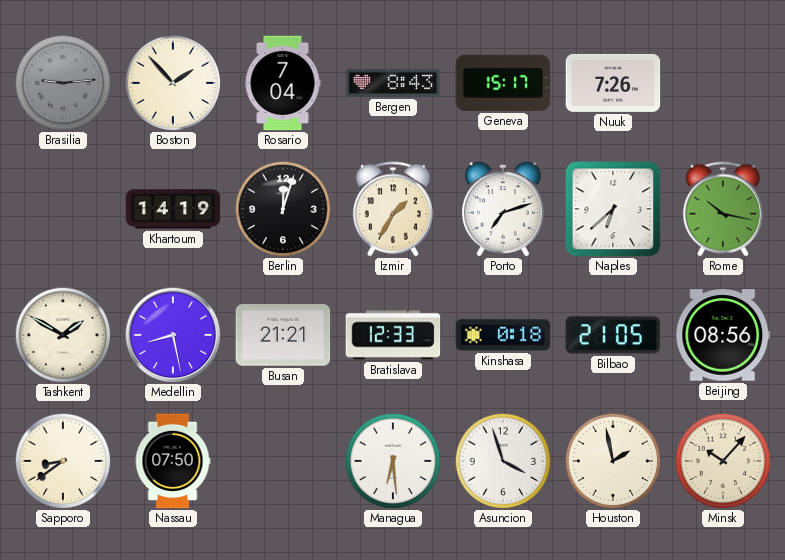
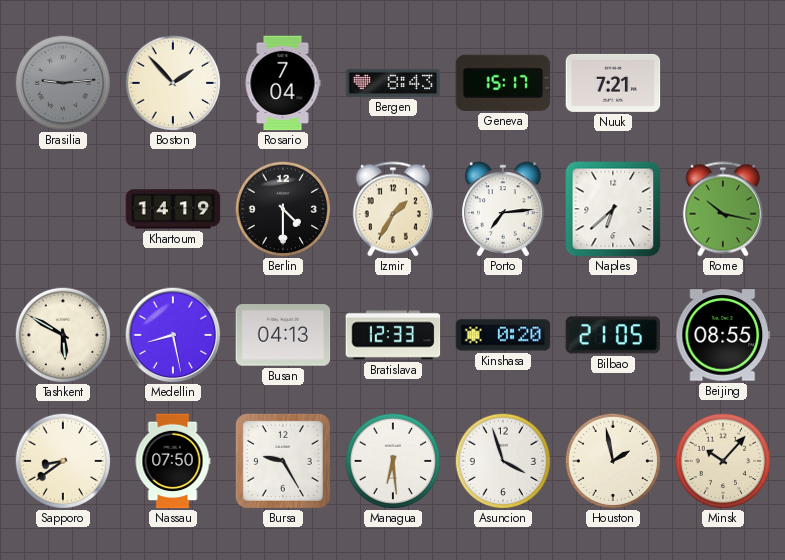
Nuuk: 7:26 -> 7:21 (613, 83)
Berlin: 12:03 -> 4:30 (283, 209)
Porto: 7:12 -> 7:14 (503, 209)
Tashkent: 1:50 -> 5:50 (63, 335)
Busan: 21:21 -> 04:13 (283, 335)
Kinshasa: 0:18 -> 0:20 (503, 335)
Beijing: 08:56 -> 08:55 (723, 335)
Bursa: none -> 9:25 (283, 461)
